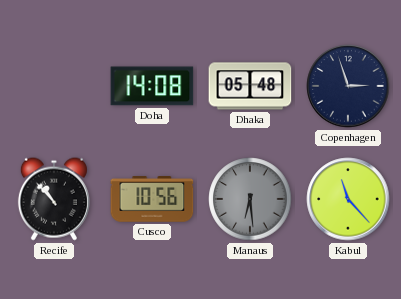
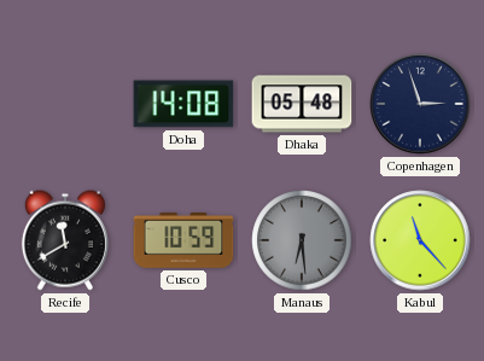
Recife: 10:53 -> 11:40 (65, 240)
Cusco: 10:56 -> 10:59 (183, 240)
